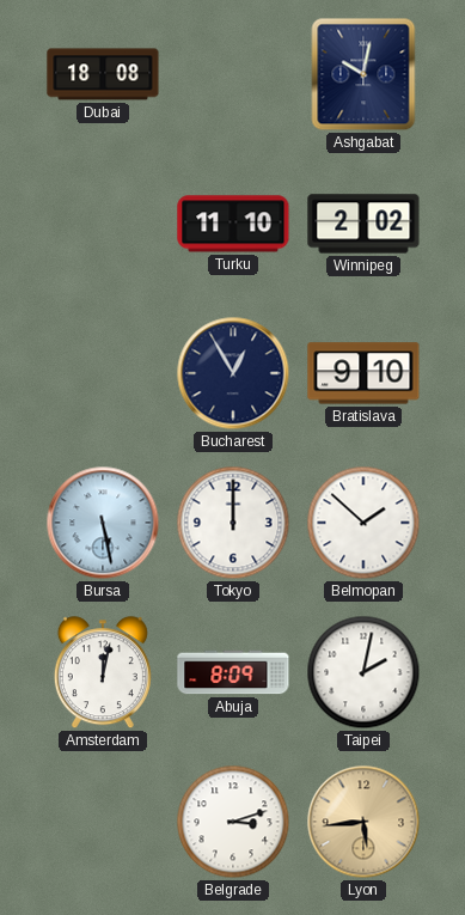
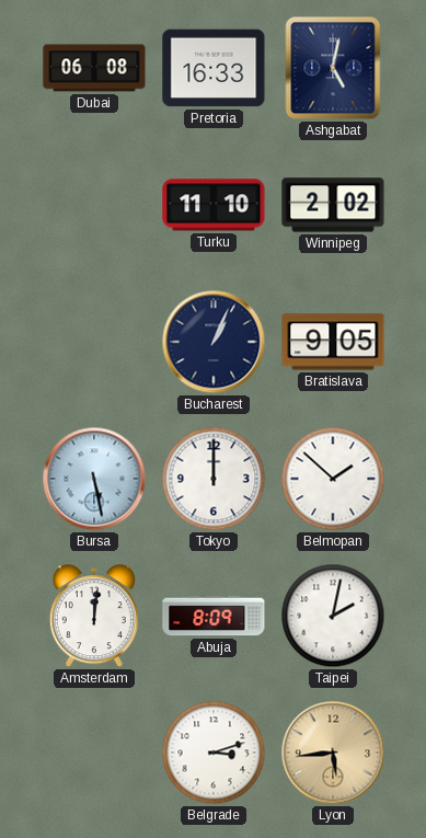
Dubai: 18:08 -> 06:08 (94, 68)
Pretoria: none -> 16:33 (214, 68)
Ashgabat: 10:02 -> 5:02 (333, 68)
Bucharest: 12:55 -> 1:04 (214, 342)
Bratislava: 9:10 -> 9:05 (333, 342)
Amsterdam: 12:02 -> 12:01 (94, 617)
